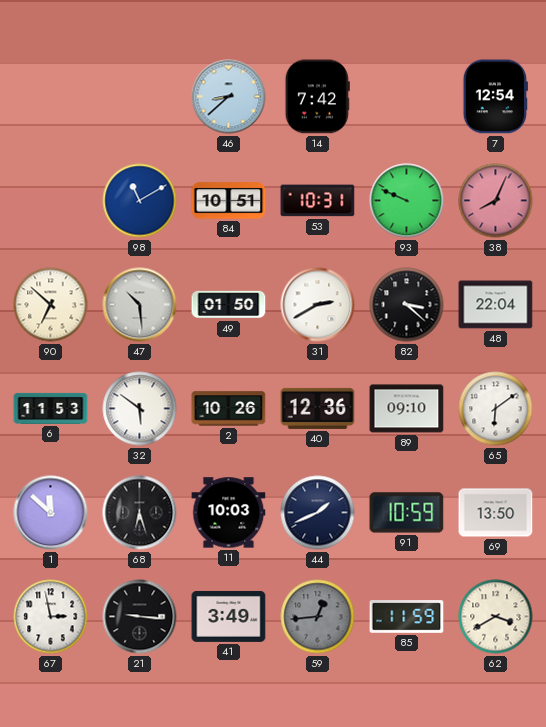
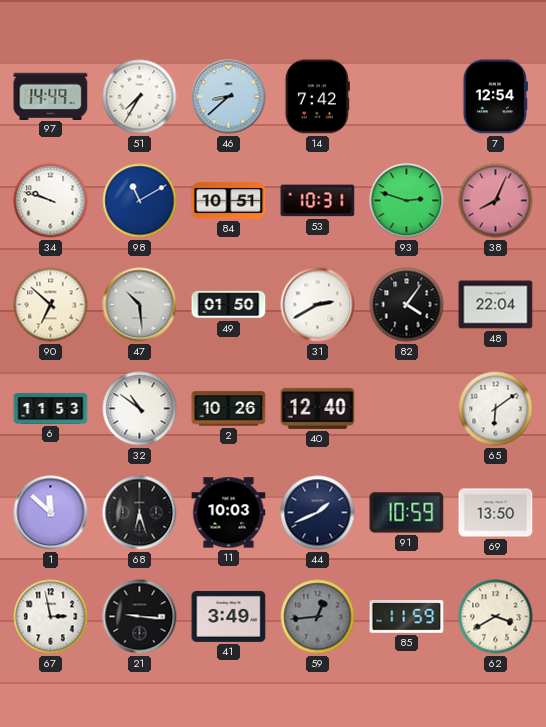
97: none -> 14:49 (51, 96)
51: none -> 7:35 (140, 97)
34: none -> 9:48 (51, 201)
93: 9:49 -> 2:48 (407, 201)
82: 3:22 -> 4:06 (407, 305)
32: 5:51 -> 10:51 (140, 409)
40: 12:36 -> 12:40 (318, 408)
89: 09:10 -> none (407, 409)
